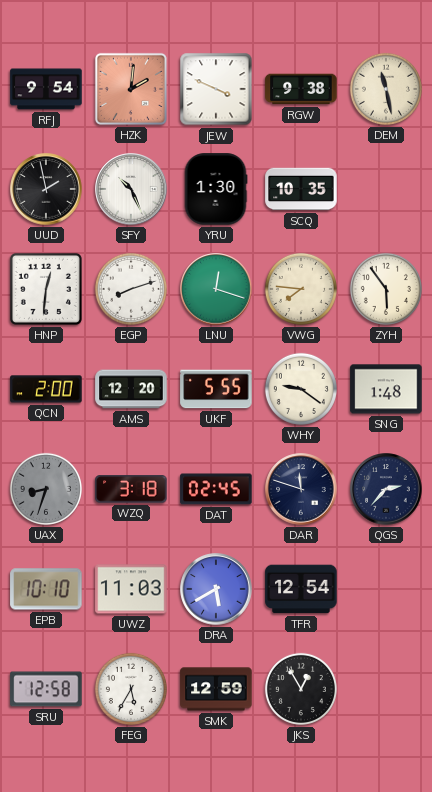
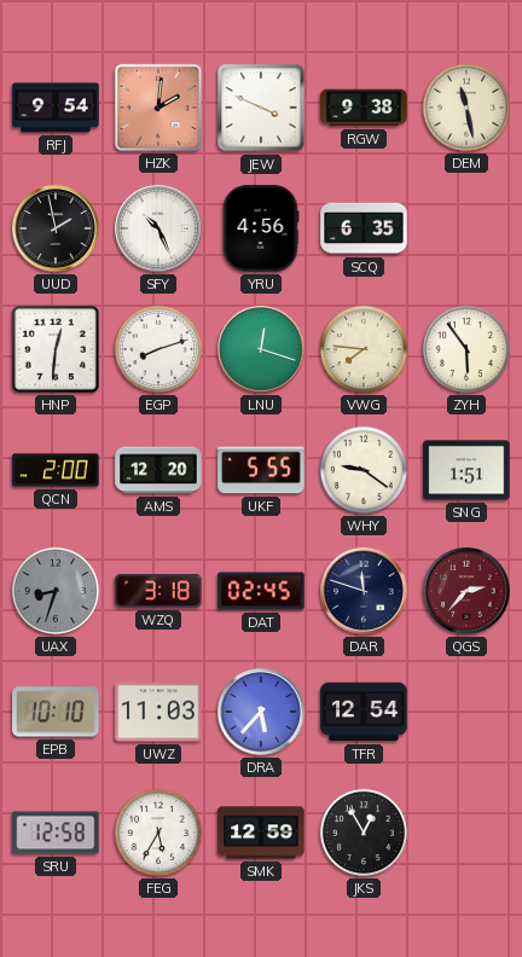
YRU: 1:30 -> 4:56 (261, 228)
SCQ: 10:35 -> 6:35 (364, 228)
SNG: 1:48 -> 1:51 (466, 470)
QGS dial: navy -> burgundy (466, 591)
DRA: 5:40 -> 5:37 (261, 712)
